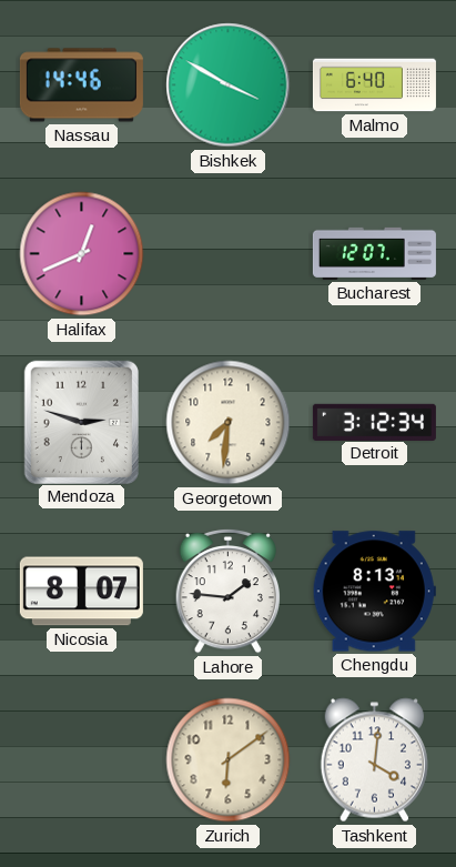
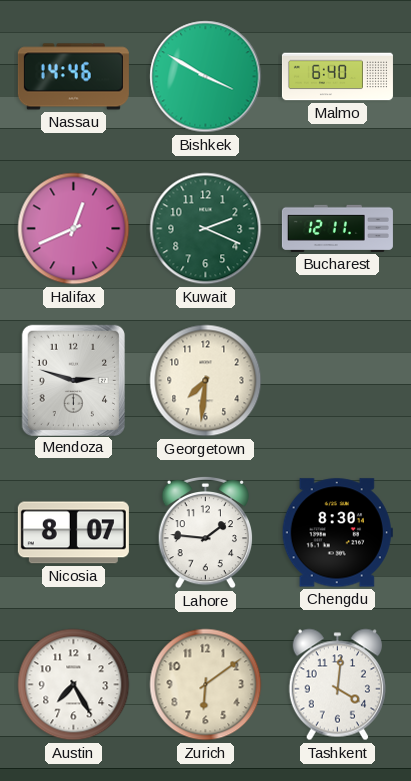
Kuwait: none -> 2:19 (206, 229)
Bucharest: 12:07 -> 12:11 (337, 228)
Detroit: 3:12 -> none (374, 422)
Chengdu: 8:13 -> 8:30 (337, 533)
Austin: none -> 7:25 (74, 685)
